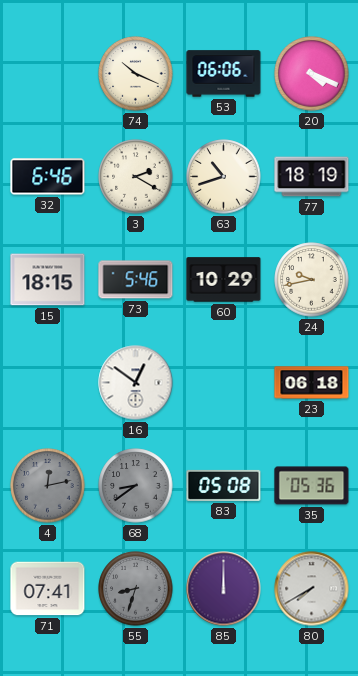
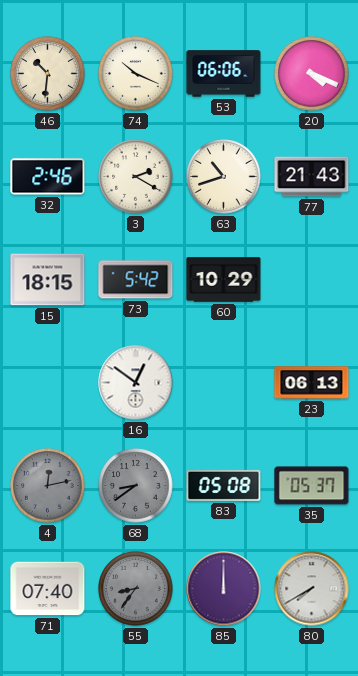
46: none -> 10:31 (48, 74)
32: 6:46 -> 2:46 (48, 177)
77: 18:19 -> 21:43 (312, 177)
73: 5:46 -> 5:42 (136, 280)
24: 9:43 -> none (312, 280)
23: 06:18 -> 06:13 (312, 383)
35: 05:36 -> 05:37 (312, 486)
71: 07:41 -> 07:40 (48, 589)
55: 8:33 -> 8:36 (136, 589)
